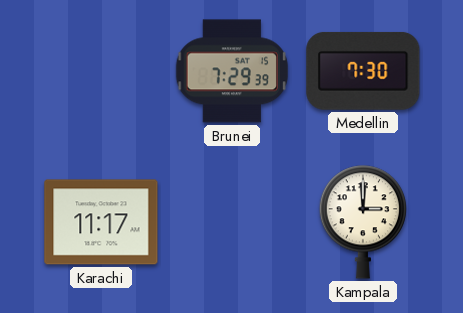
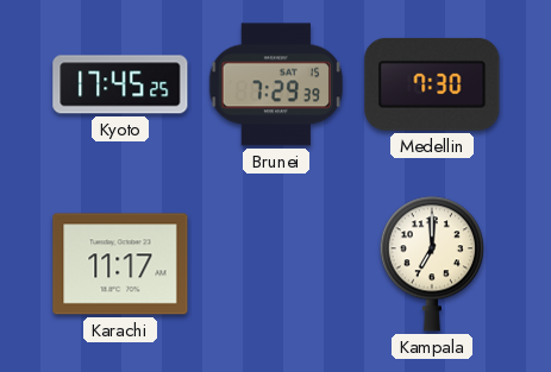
Kyoto: none -> 17:45 (120, 84)
Kampala: 3:00 -> 7:00 (432, 264)
